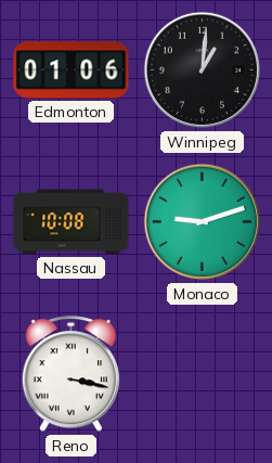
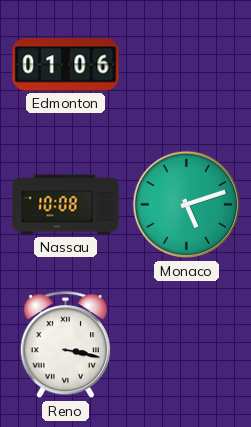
Winnipeg: 1:01 -> none (203, 70)
Monaco: 9:12 -> 5:12 (187, 205)
